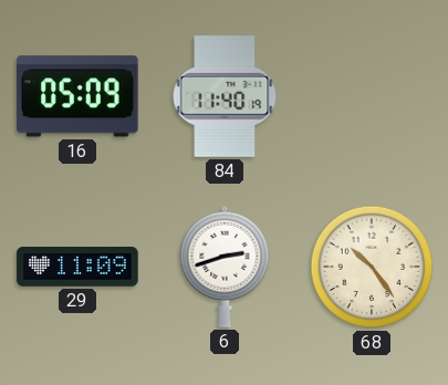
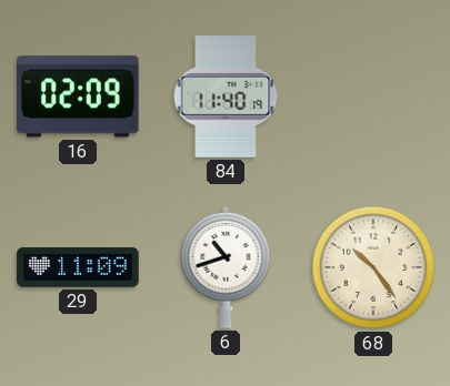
16: 05:09 -> 02:09 (79, 96)
6: 2:42 -> 10:42 (226, 267)
